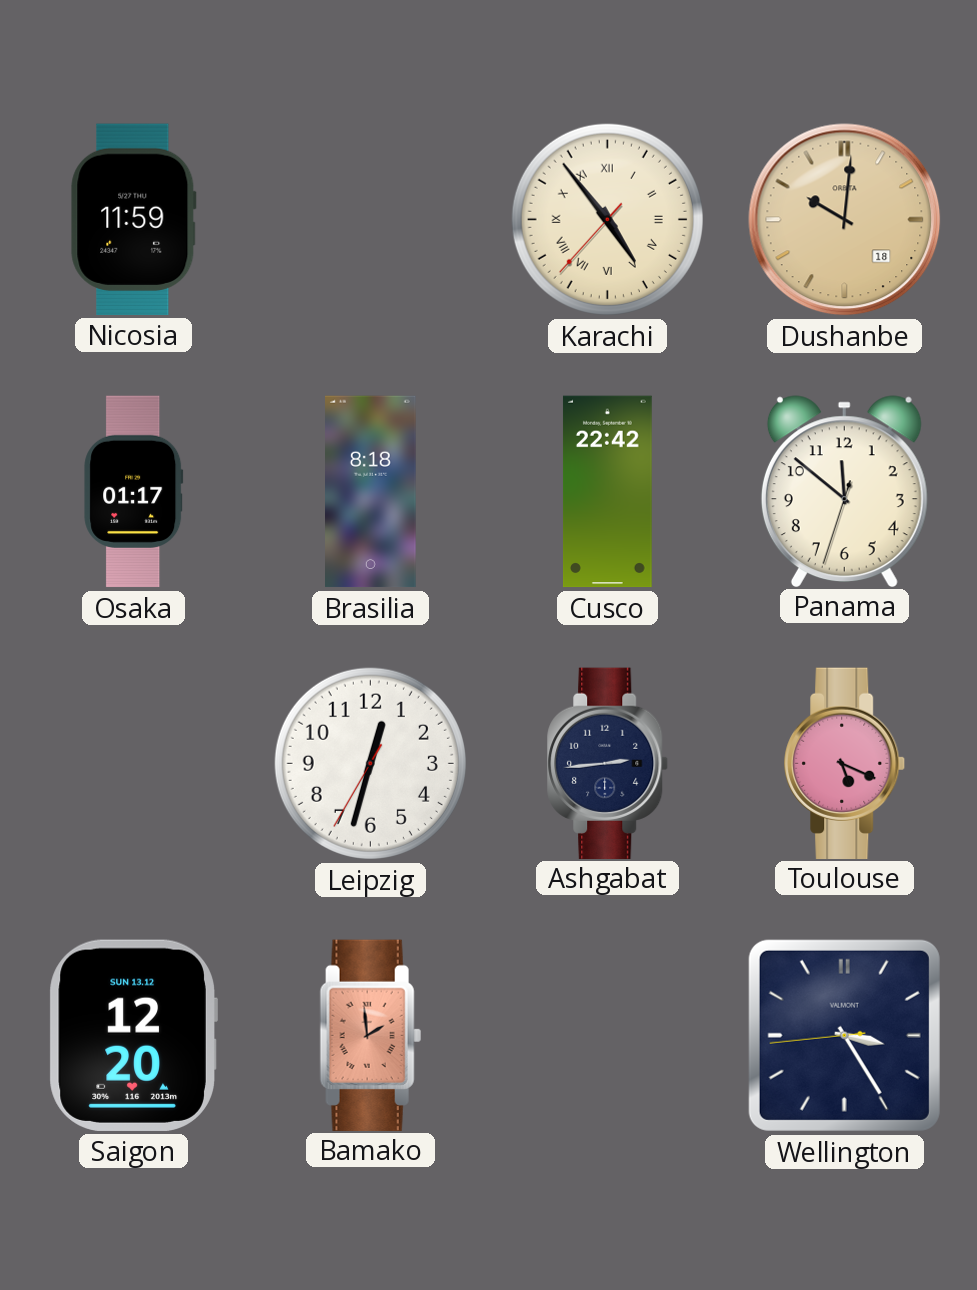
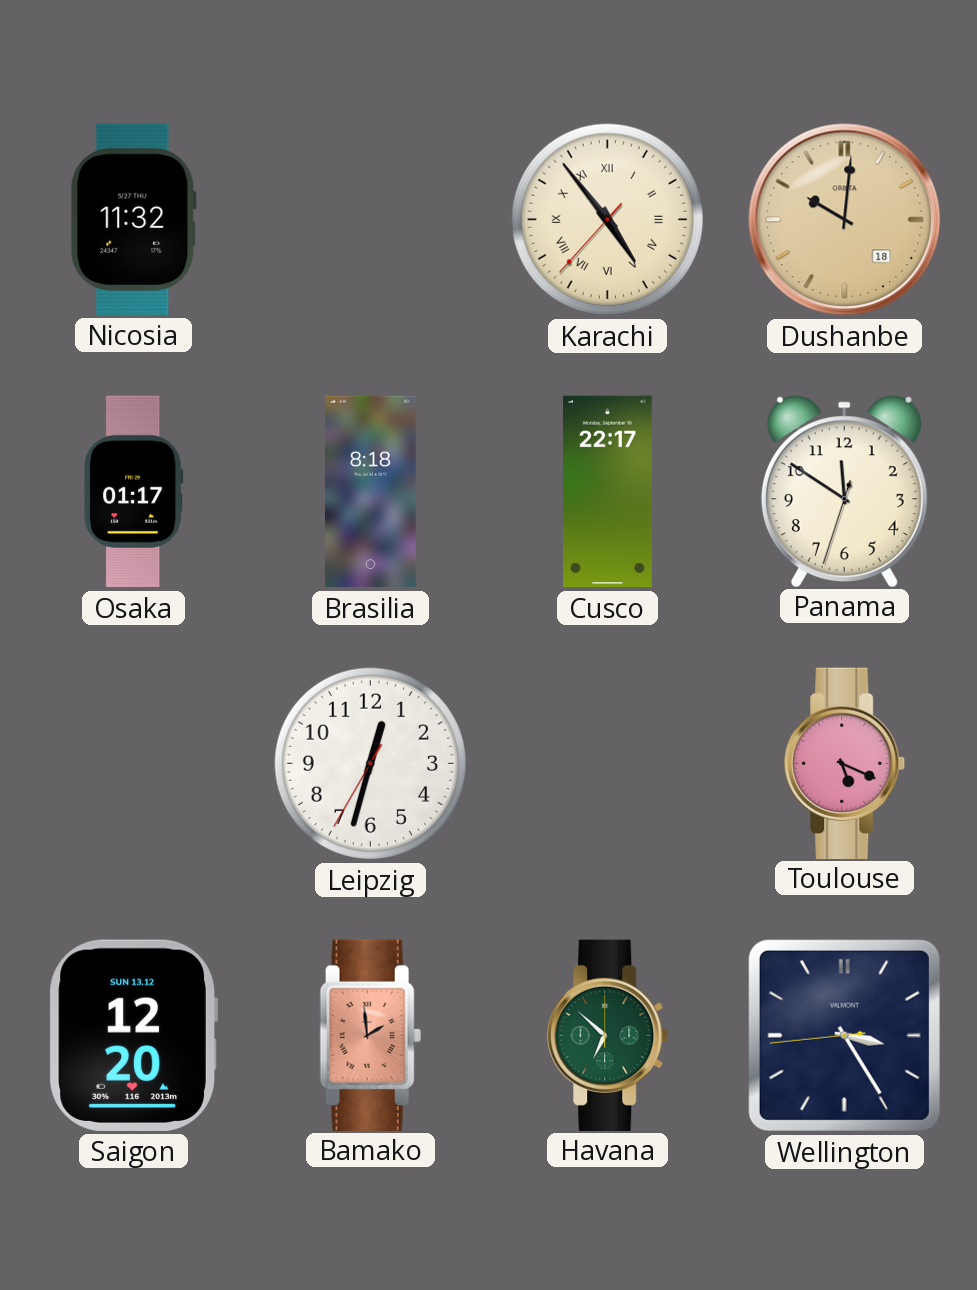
Nicosia: 11:59 -> 11:32 (134, 219)
Cusco: 22:42 -> 22:17 (608, 492)
Panama: 11:51 -> 11:50 (844, 491)
Ashgabat: 2:44 -> none (608, 763)
Havana: none -> 6:52 (608, 1035)
